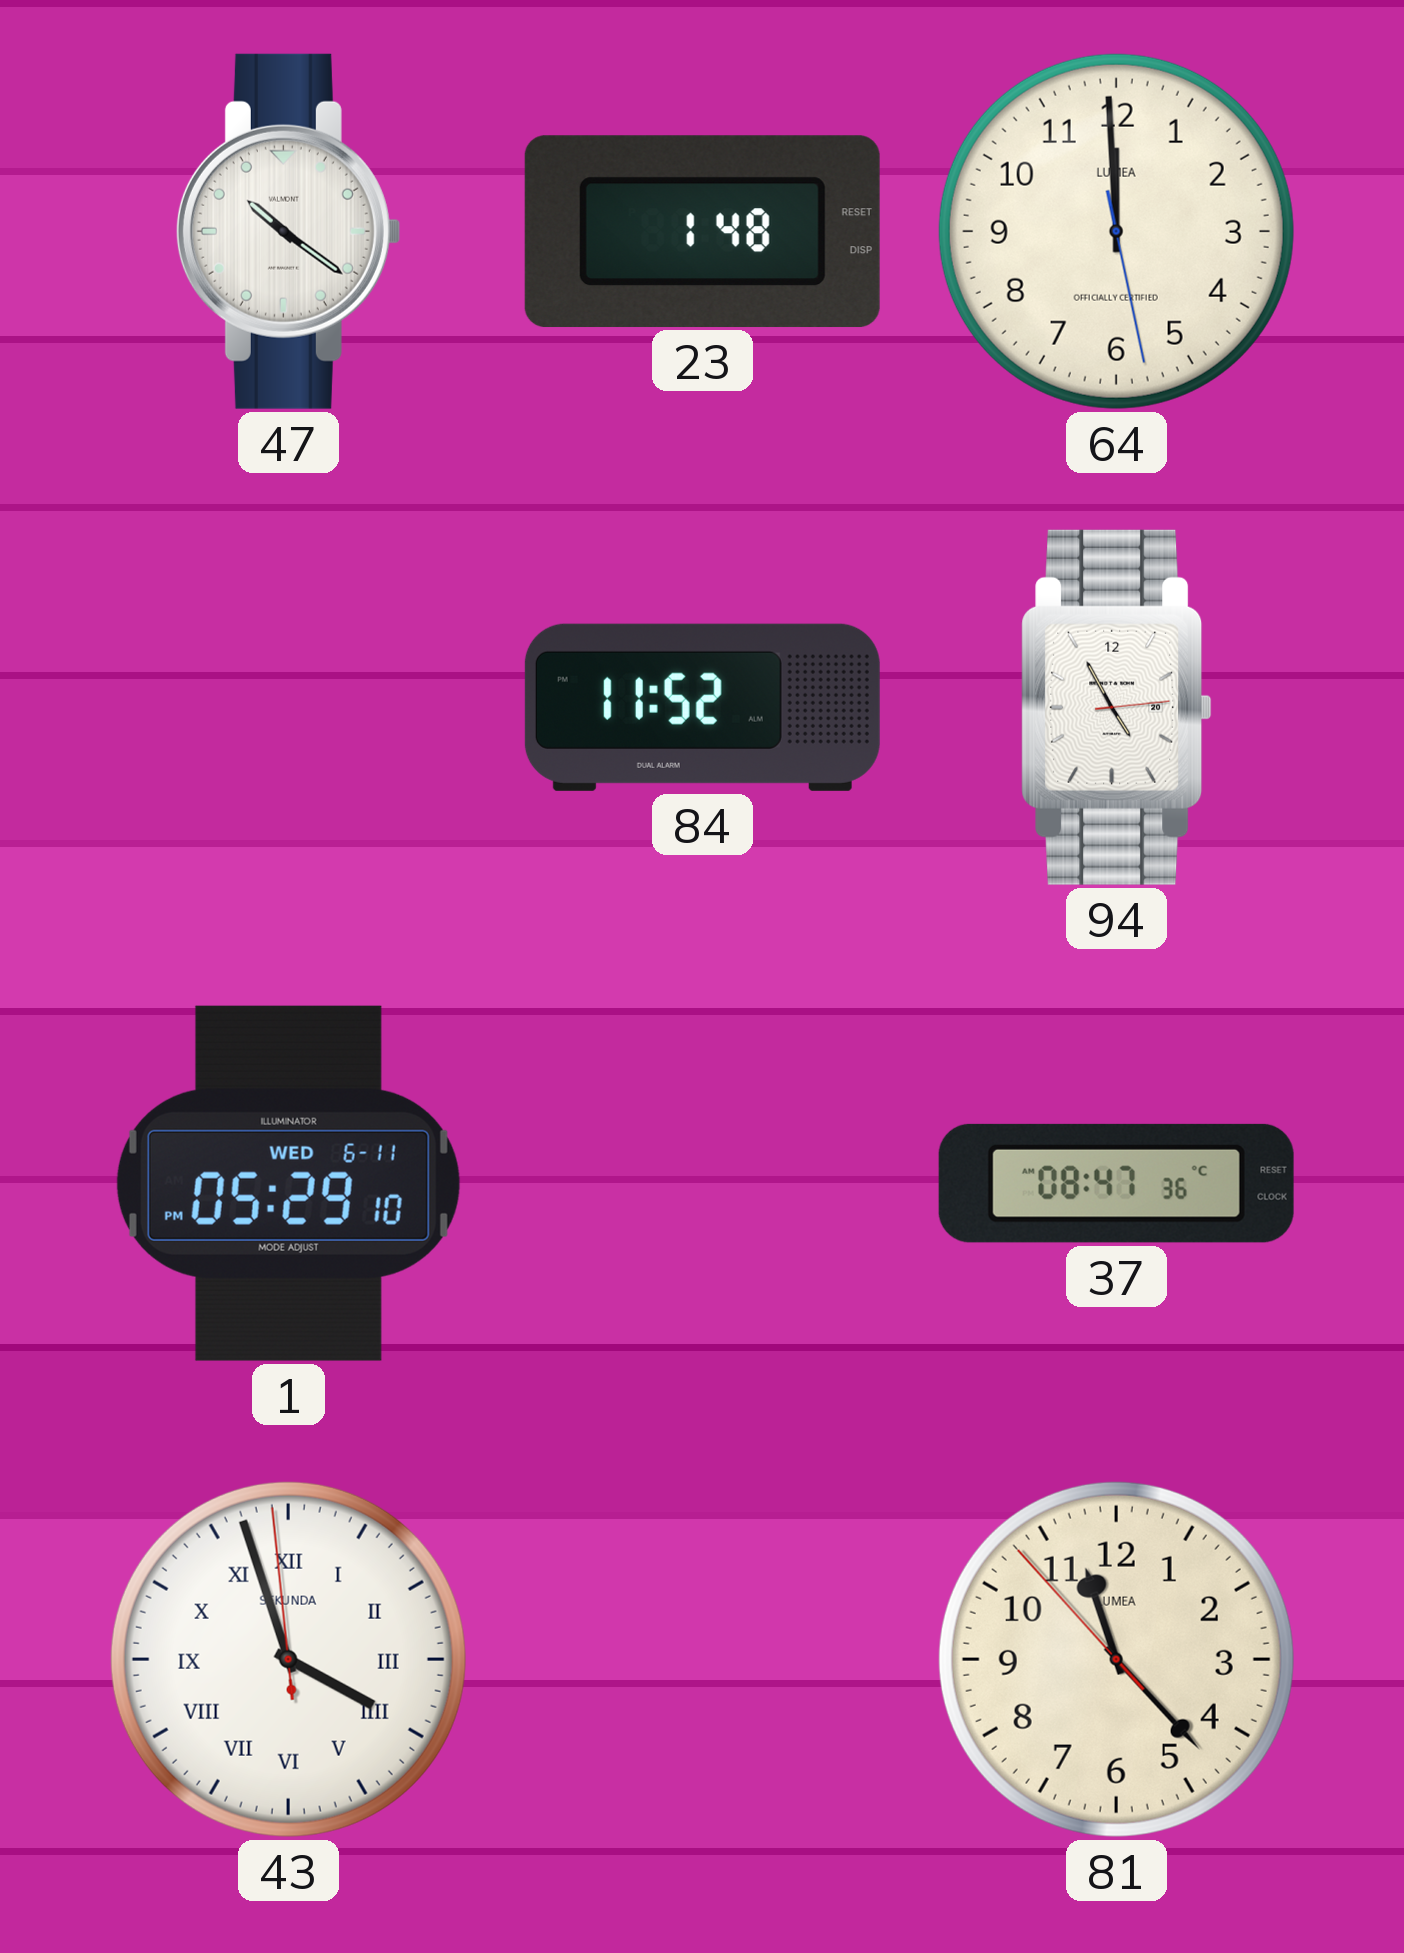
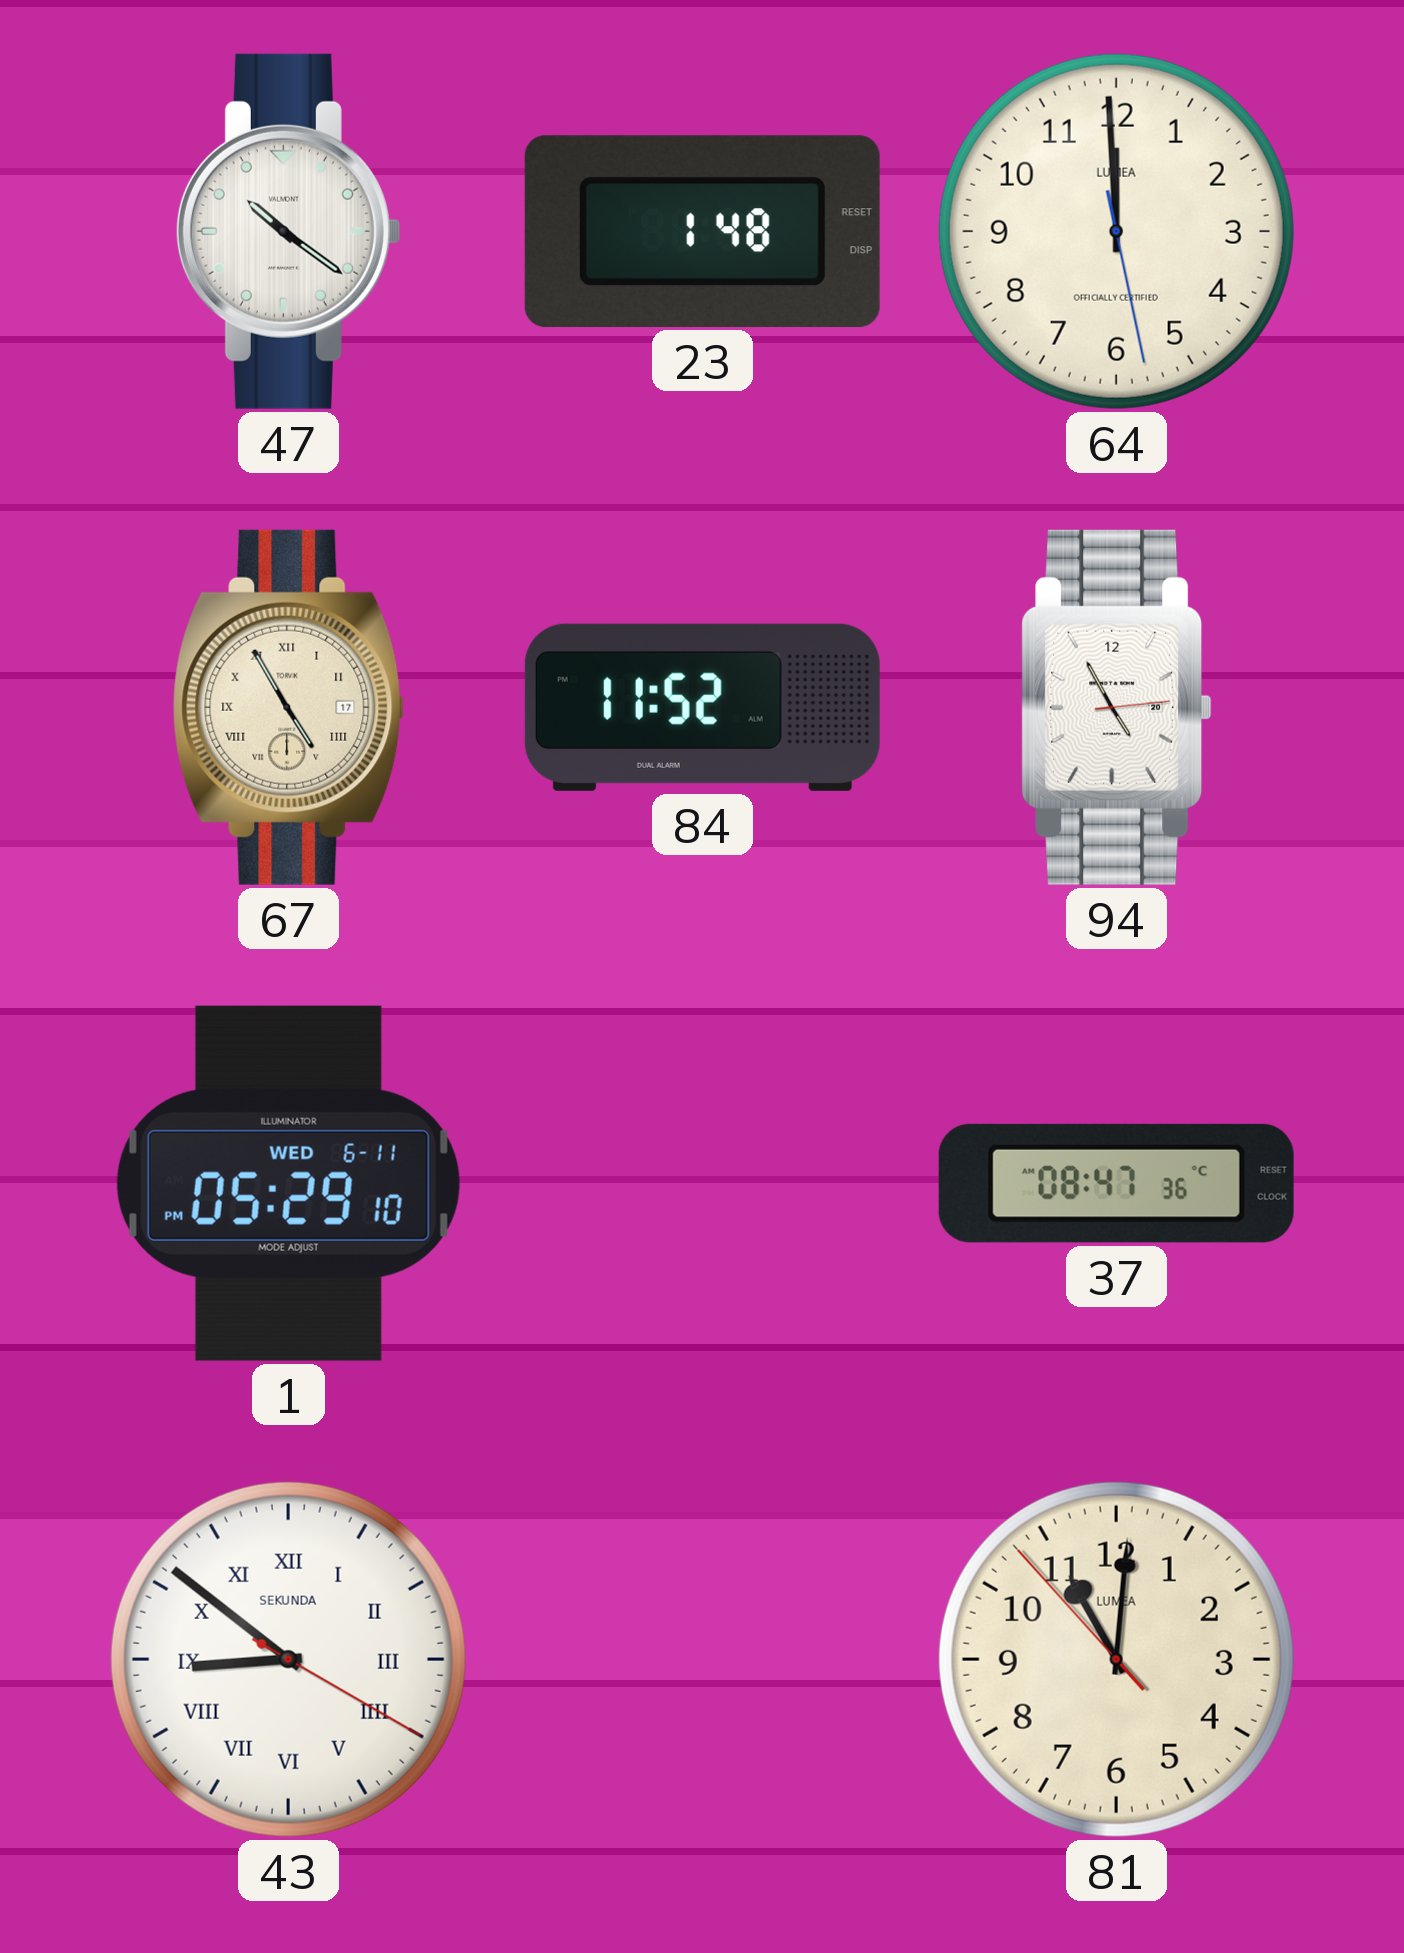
67: none -> 4:55 (288, 707)
43: 3:56 -> 8:51 (288, 1659)
81: 11:22 -> 11:00 (1116, 1659)
